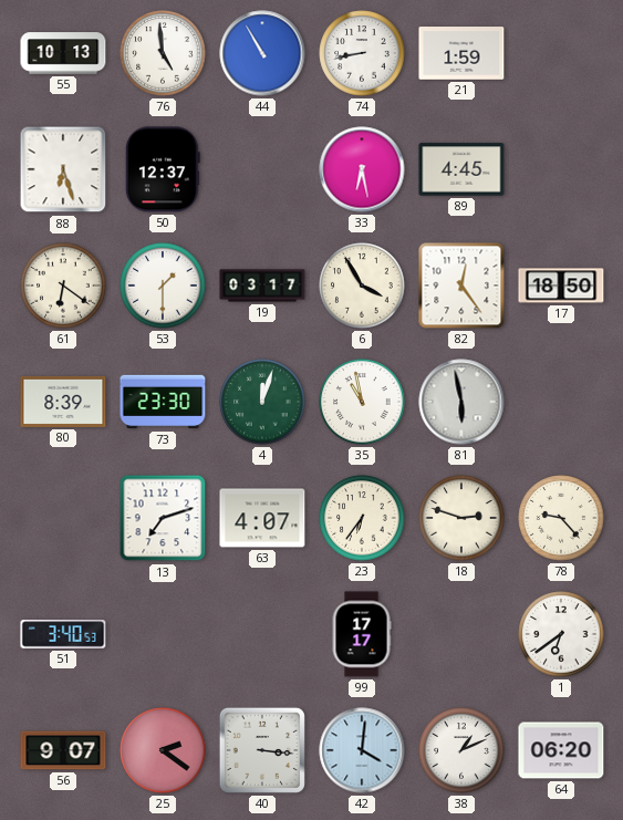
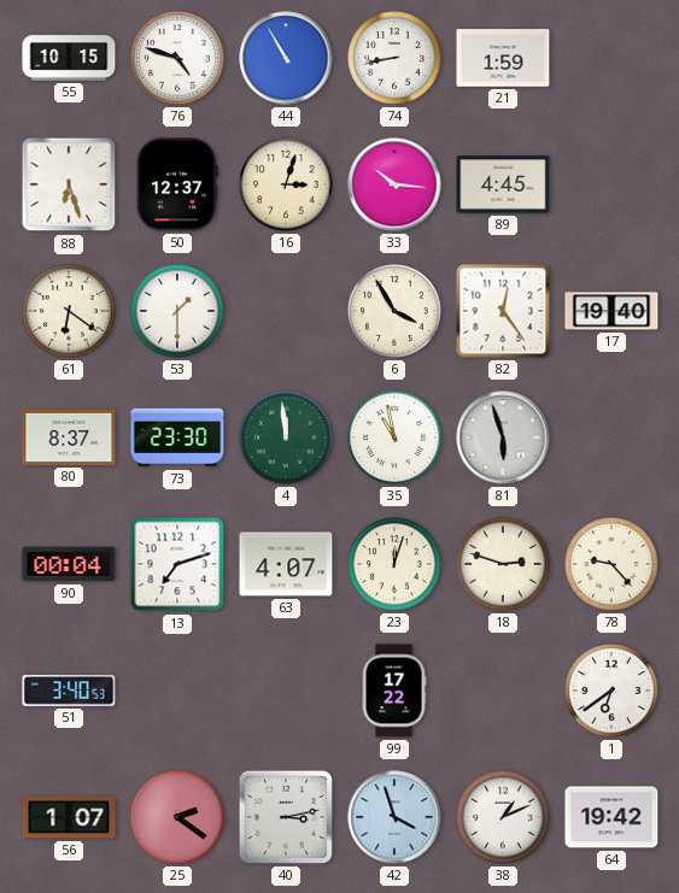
55: 10:13 -> 10:15 (69, 58)
76: 4:59 -> 4:48 (177, 58)
16: none -> 3:03 (286, 184)
33: 6:28 -> 10:16 (394, 184)
19: 03:17 -> none (262, 286)
17: 18:50 -> 19:40 (611, 311)
80: 8:39 -> 8:37 (69, 437)
4: 12:03 -> 11:59 (286, 437)
81: 5:58 -> 5:57 (503, 437)
90: none -> 00:04 (69, 564)
23: 6:36 -> 12:03 (394, 564)
99: 17:17 -> 17:22 (394, 691)
56: 9:07 -> 1:07 (69, 817)
40: 3:16 -> 3:13 (286, 817)
42: 4:01 -> 3:57 (394, 817)
64: 06:20 -> 19:42 (611, 817)
